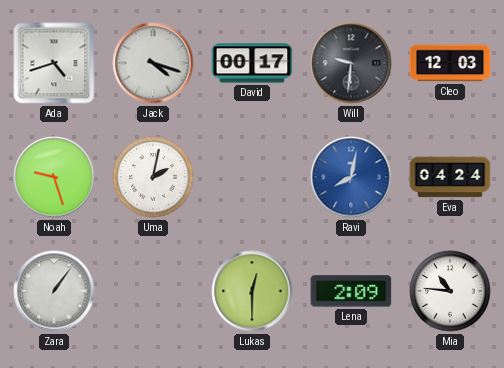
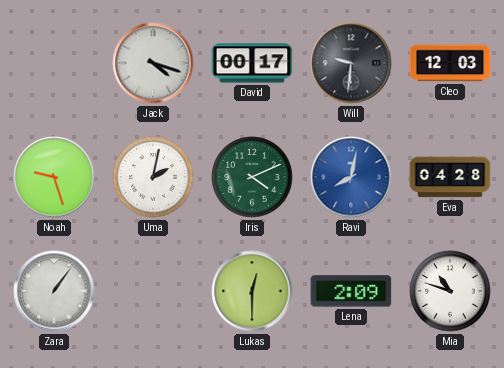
Ada: 4:42 -> none (54, 63)
Iris: none -> 4:11 (252, 177)
Eva: 04:24 -> 04:28 (450, 177)
Mia: 10:46 -> 10:48 (450, 291)
